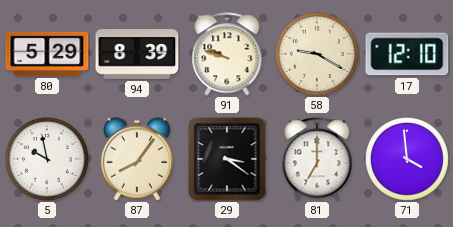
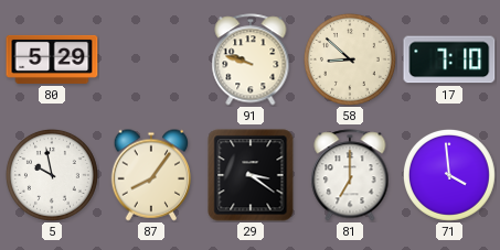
94: 8:39 -> none (137, 54)
58: 9:20 -> 8:52 (350, 59)
17: 12:10 -> 7:10 (449, 59)
